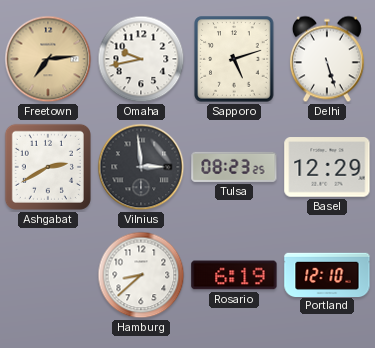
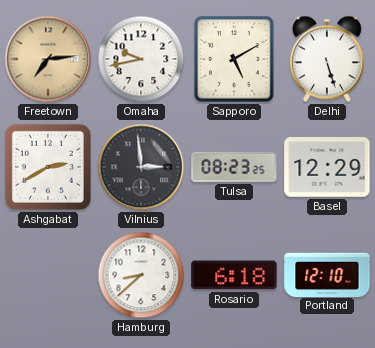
Sapporo: 5:12 -> 5:10 (234, 59)
Rosario: 6:19 -> 6:18 (234, 275)
